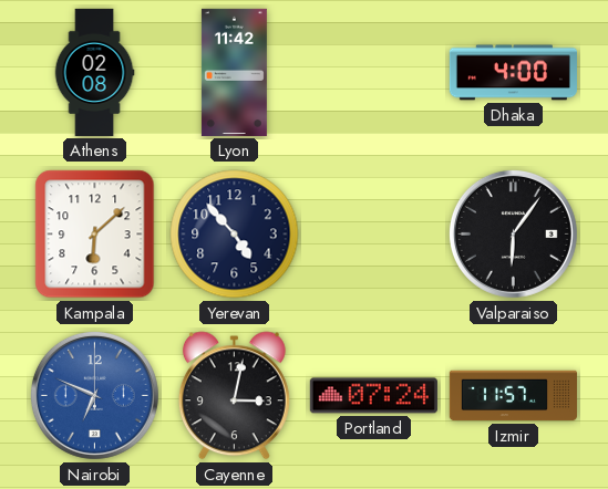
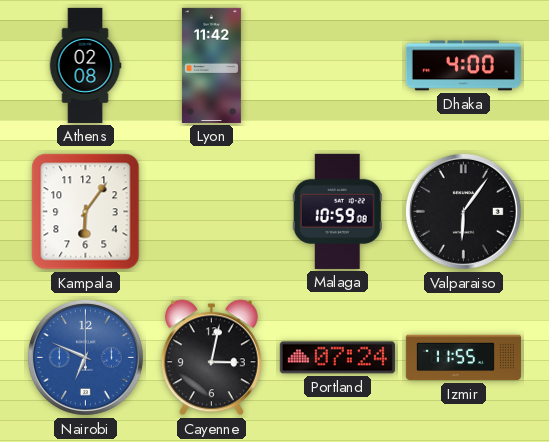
Kampala: 6:08 -> 6:06 (86, 212)
Yerevan: 4:53 -> none (235, 235)
Malaga: none -> 10:59 (337, 211)
Izmir: 11:57 -> 11:55 (463, 358)
